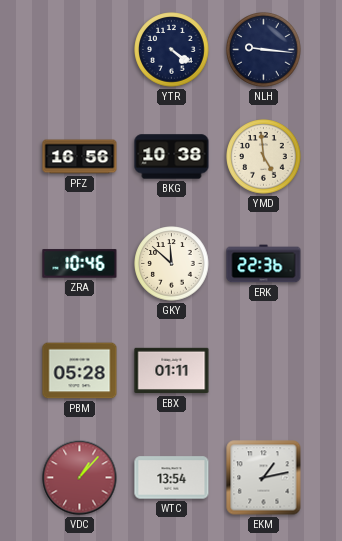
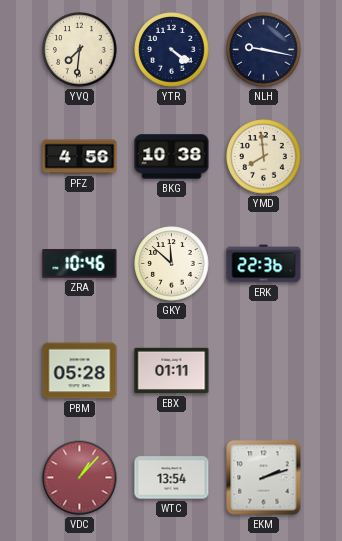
YVQ: none -> 7:31 (80, 50)
NLH: 9:16 -> 9:17 (264, 50)
PFZ: 16:56 -> 4:56 (80, 157)
YMD: 4:59 -> 7:59 (264, 157)
EKM: 1:13 -> 2:12 (264, 478)
